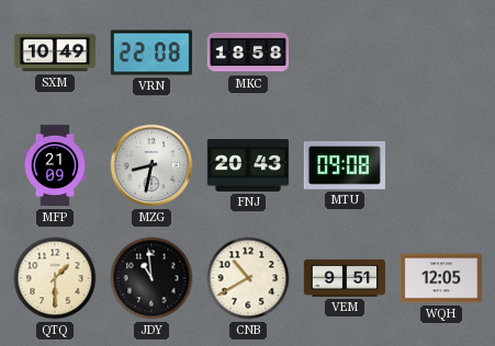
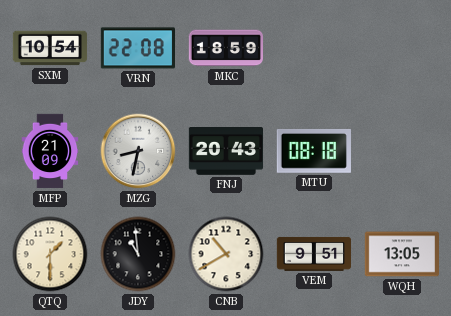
SXM: 10:49 -> 10:54 (50, 48)
MKC: 18:58 -> 18:59 (225, 48)
MTU: 09:08 -> 08:18 (314, 152)
WQH: 12:05 -> 13:05 (401, 254)
